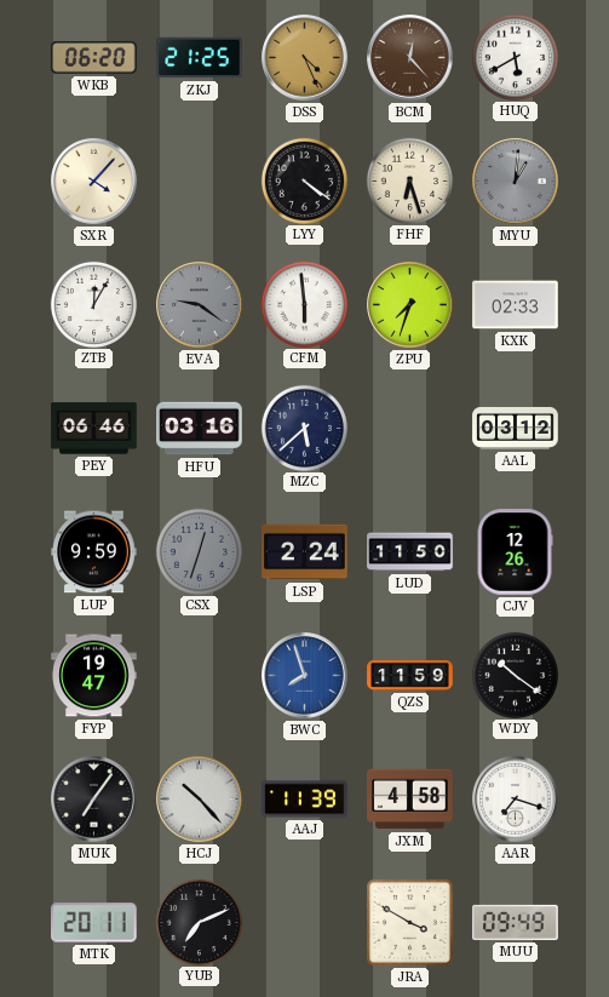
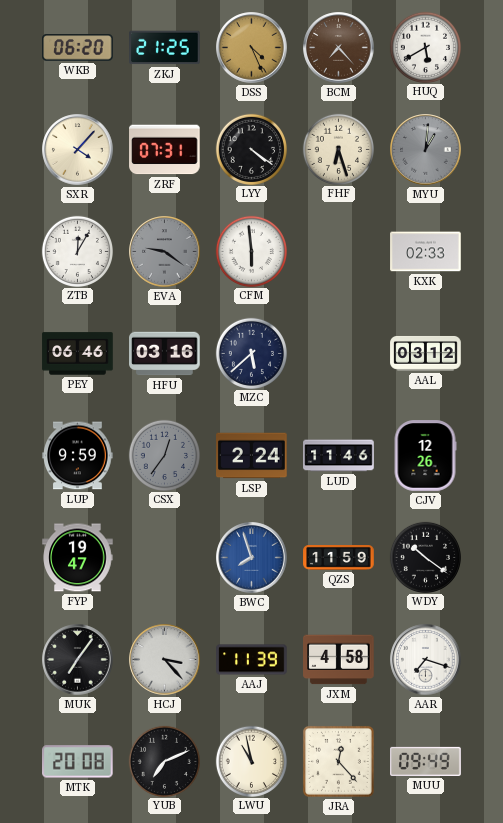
BCM: 12:23 -> 7:23 (339, 48)
ZRF: none -> 07:31 (165, 150)
ZPU: 7:33 -> none (410, 305)
CSX: 12:33 -> 12:36 (164, 455)
LUD: 11:50 -> 11:46 (339, 456)
HCJ: 10:23 -> 3:23 (165, 660)
MTK: 20:11 -> 20:08 (78, 762)
LWU: none -> 10:58 (251, 761)
JRA: 3:50 -> 12:23 (339, 762)
